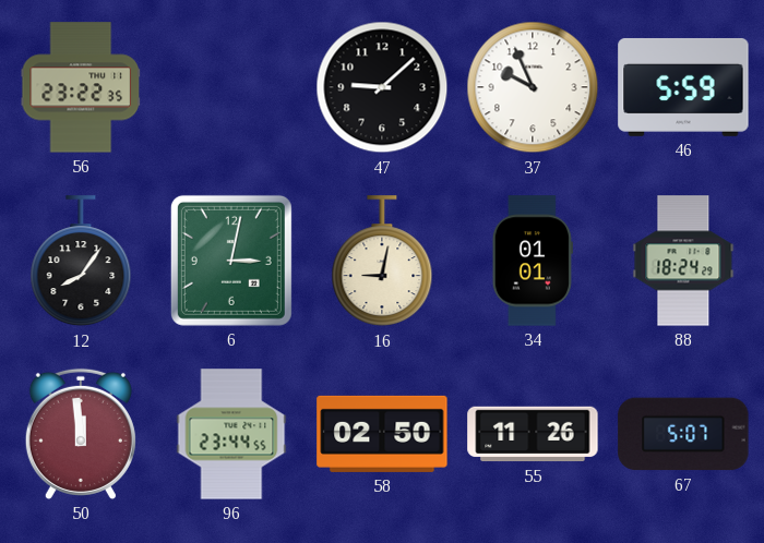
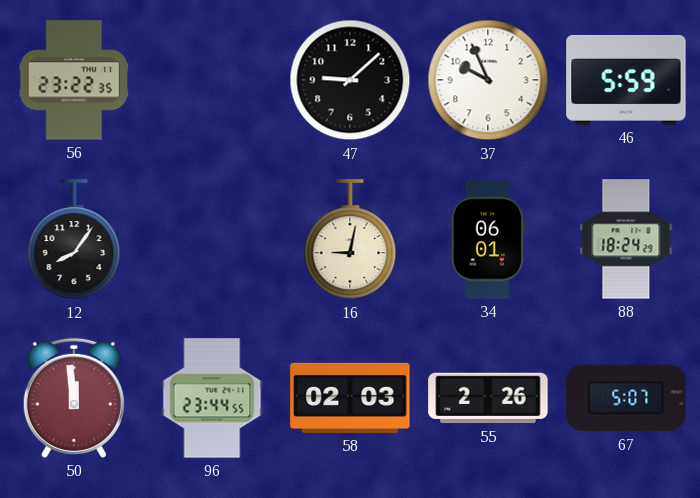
6: 3:02 -> none (231, 261)
34: 01:01 -> 06:01 (488, 239)
58: 02:50 -> 02:03 (350, 398)
55: 11:26 -> 2:26 (488, 398)
